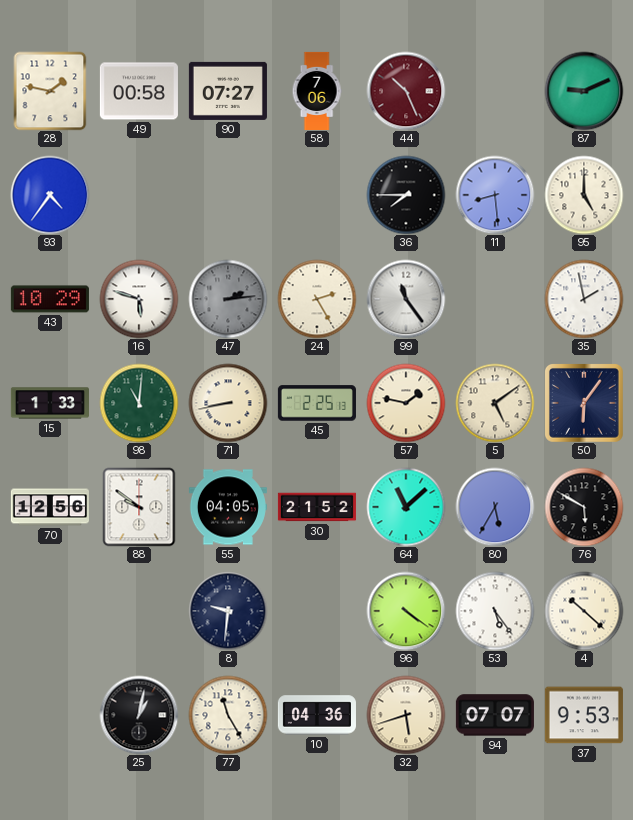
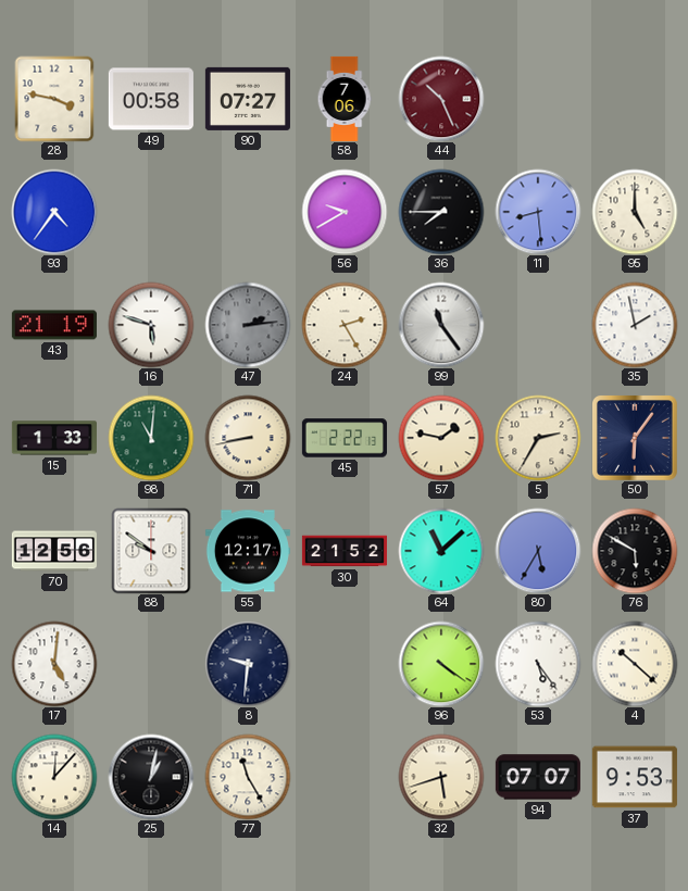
28: 1:47 -> 3:47 (54, 99)
87: 9:11 -> none (584, 91)
56: none -> 9:40 (345, 212)
43: 10:29 -> 21:19 (54, 325)
45: 2:25 -> 2:22 (345, 438)
5: 5:09 -> 2:35 (538, 438)
55: 04:05 -> 12:17 (248, 551)
17: none -> 5:01 (54, 664)
14: none -> 12:07 (54, 777)
10: 04:36 -> none (317, 715)
